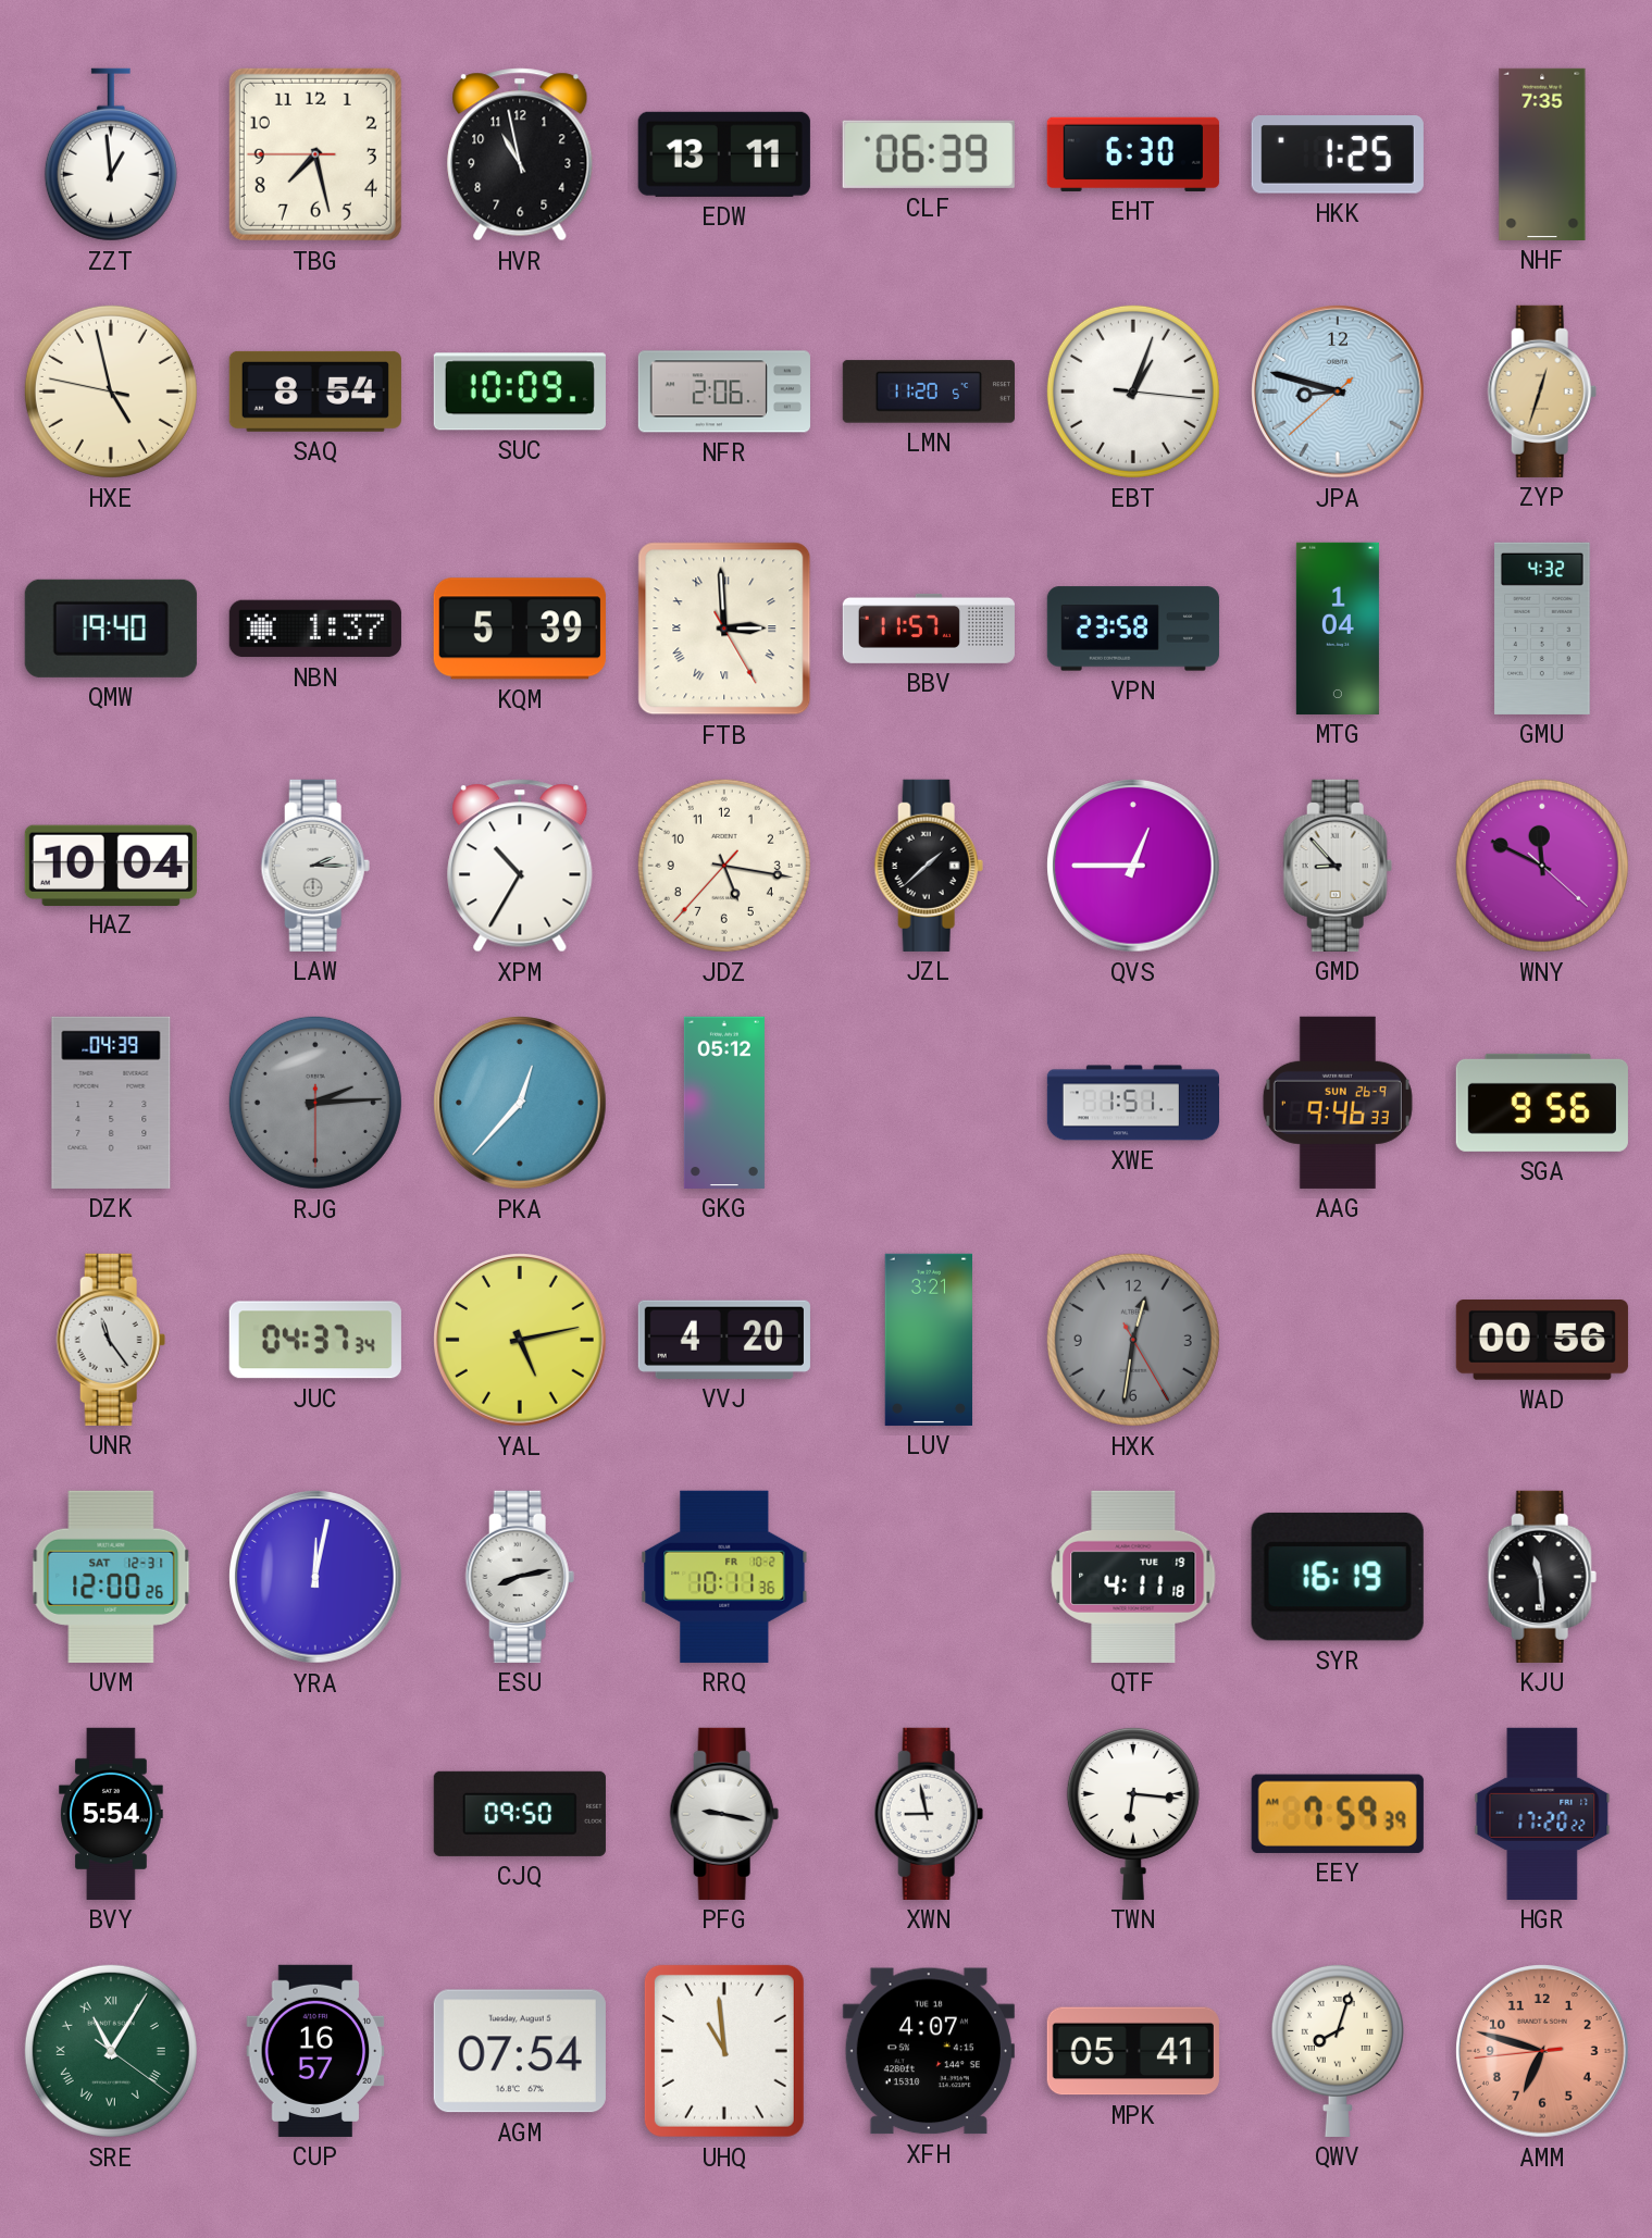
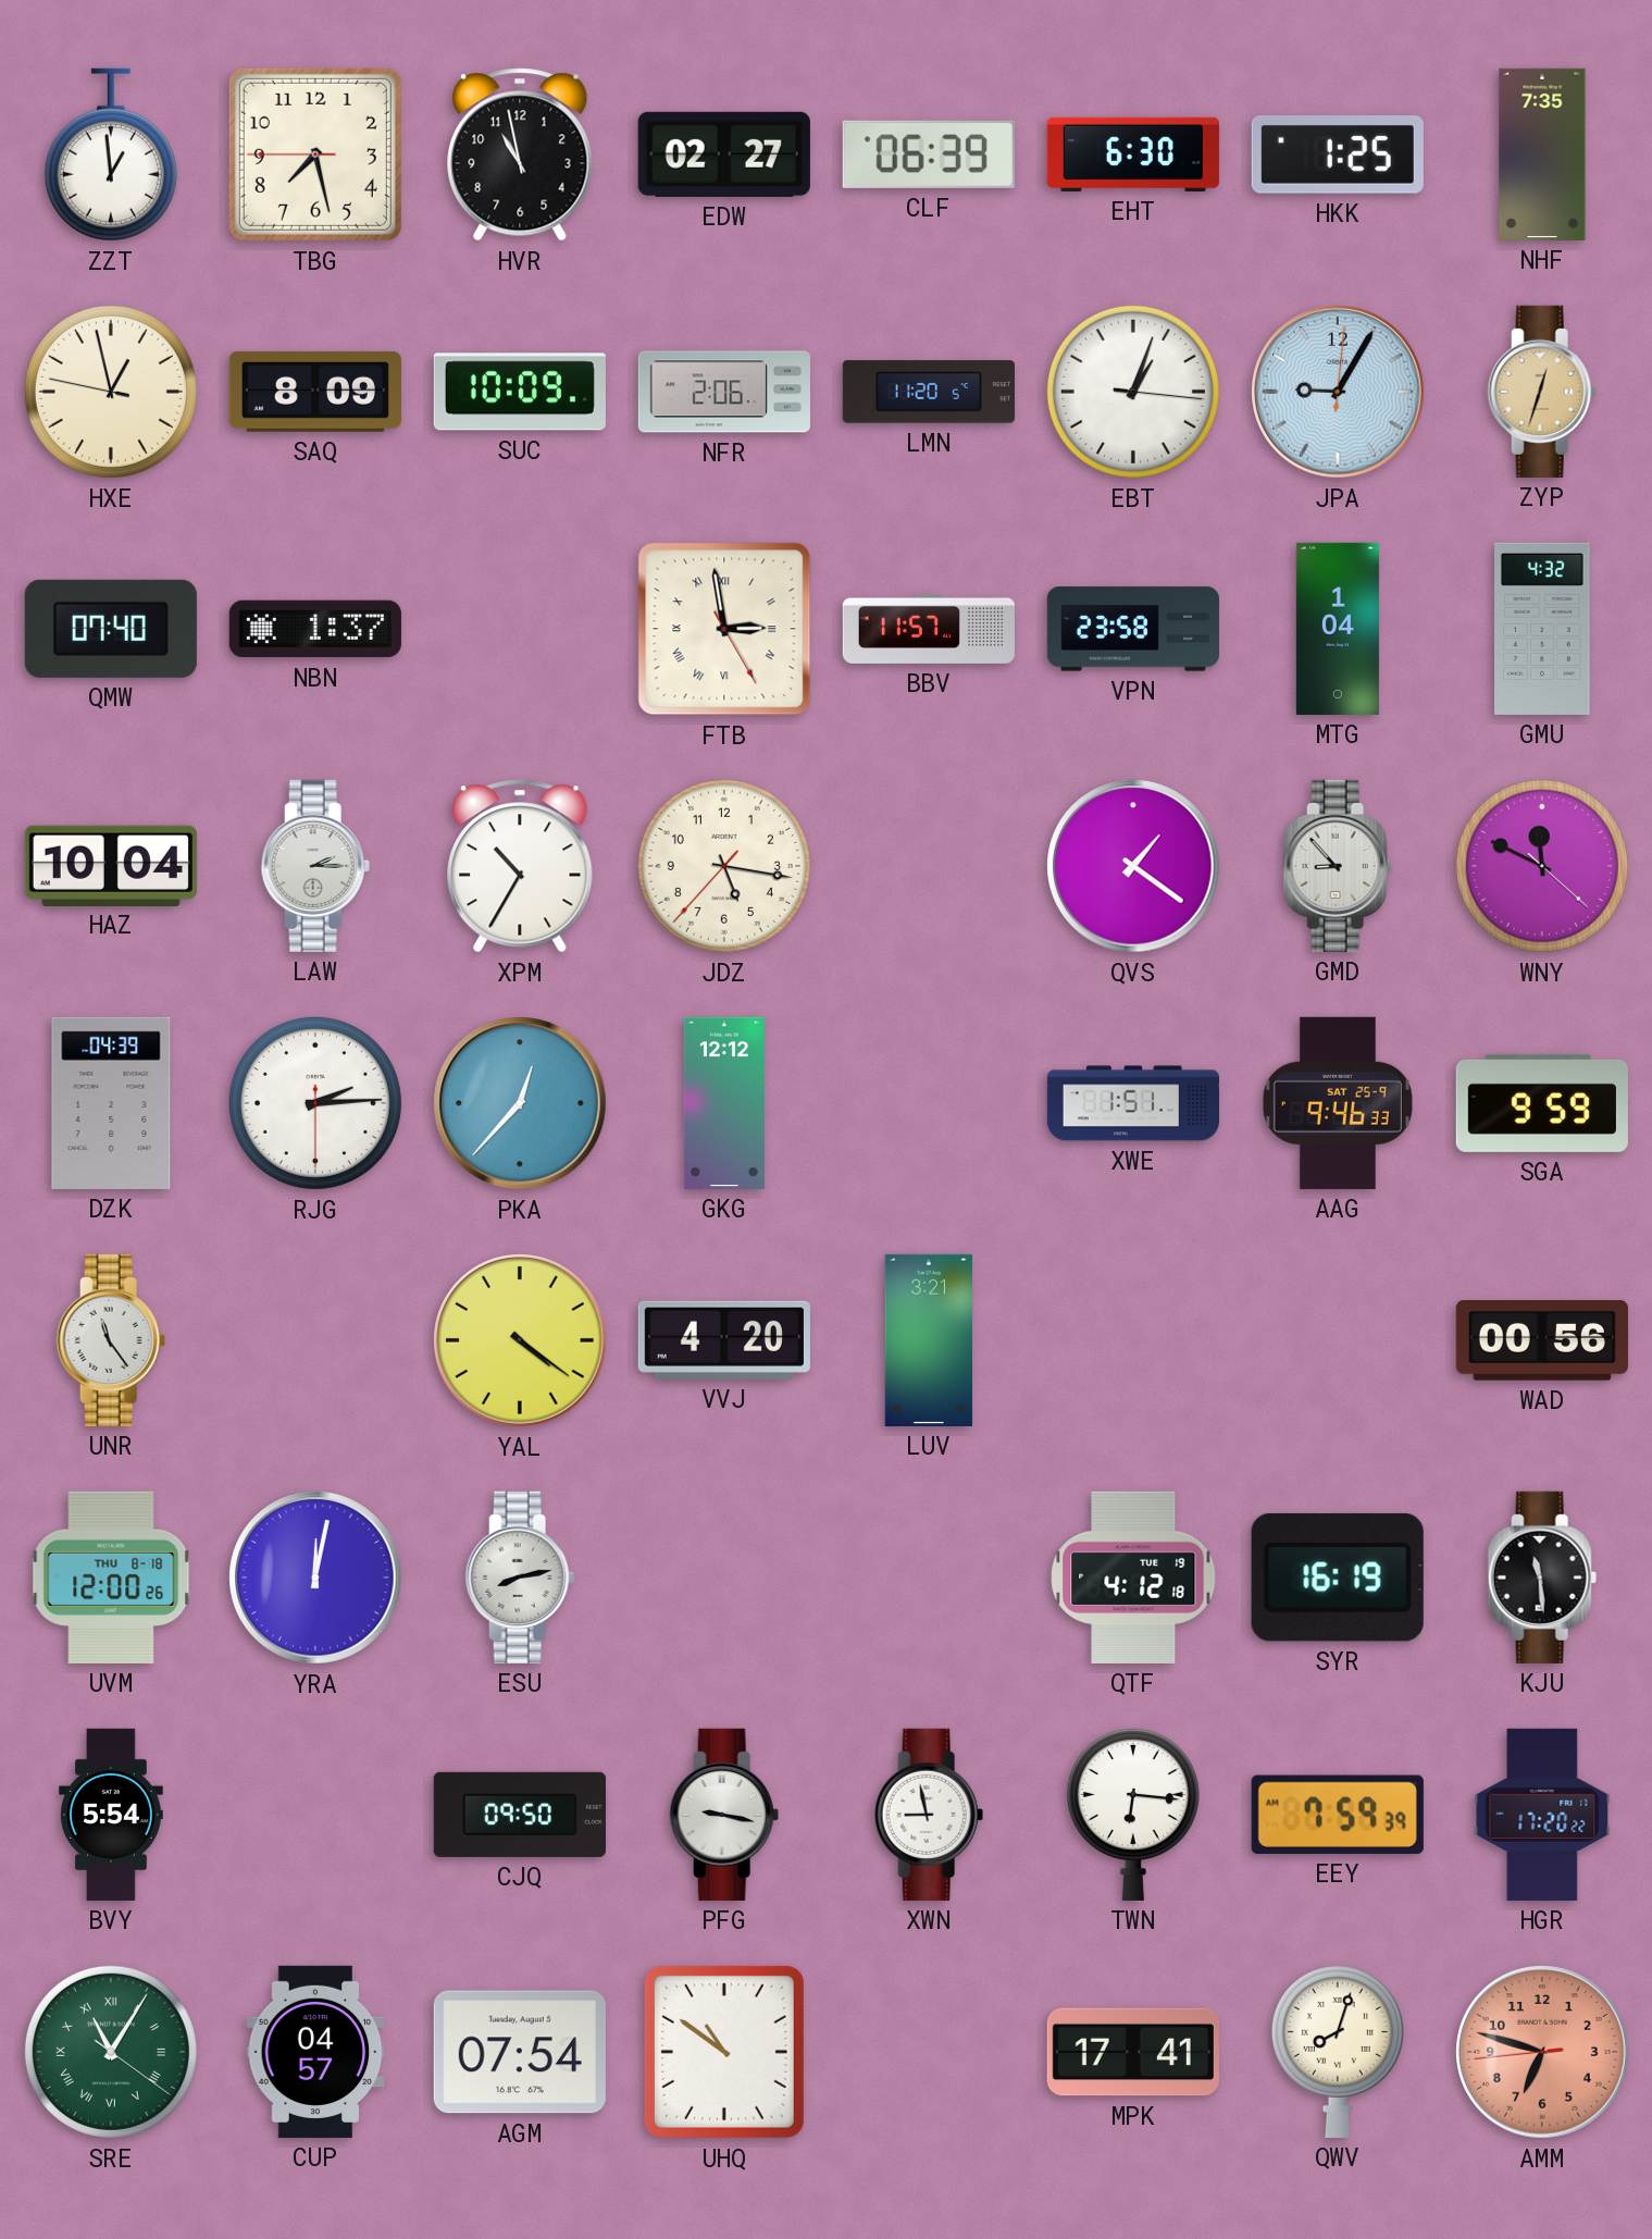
EDW: 13:11 -> 02:27 (724, 154)
HXE: 4:57 -> 12:57 (111, 392)
SAQ: 8:54 -> 8:09 (315, 392)
JPA: 8:47 -> 9:05 (1338, 392)
QMW: 19:40 -> 07:40 (111, 629)
KQM: 5:39 -> none (520, 629)
FTB: 2:59 -> 2:58 (724, 629)
JZL: 1:38 -> none (929, 866)
QVS: 12:45 -> 1:21 (1133, 866)
RJG dial: grey -> white (315, 1103)
GKG: 05:12 -> 12:12 (724, 1103)
AAG date: SUN 26-9 -> SAT 25-9 (1338, 1103)
SGA: 9:56 -> 9:59 (1542, 1103)
JUC: 04:37 -> none (315, 1340)
YAL: 5:13 -> 4:21 (520, 1340)
HXK: 12:31 -> none (1133, 1340)
UVM date: SAT 12-31 -> THU 8-18 (111, 1578)
RRQ: 10:11 -> none (724, 1577)
QTF: 4:11 -> 4:12 (1133, 1578)
CUP: 16:57 -> 04:57 (315, 2052)
UHQ: 10:59 -> 10:51 (724, 2052)
XFH: 4:07 -> none (929, 2051)
MPK: 05:41 -> 17:41 (1133, 2052)
